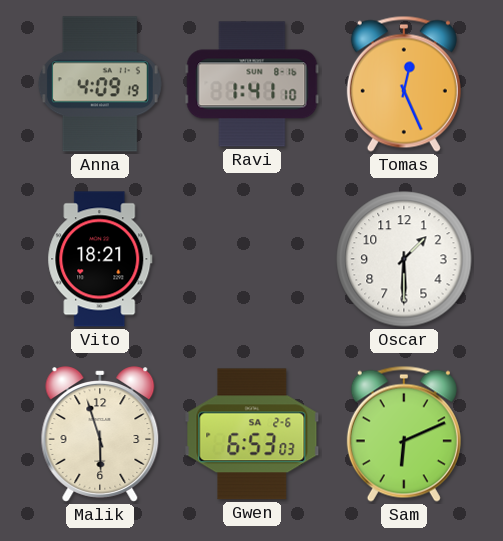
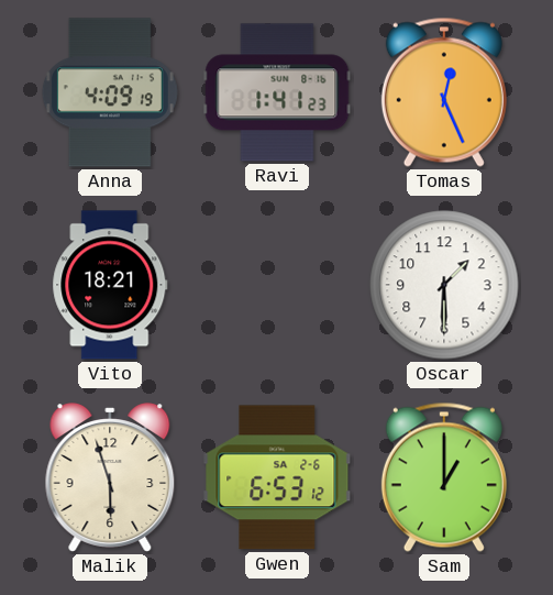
Ravi: 1:41:10 -> 1:41:23 (277, 92)
Gwen: 6:53:03 -> 6:53:12 (277, 477)
Sam: 6:11 -> 1:00 (444, 477)
